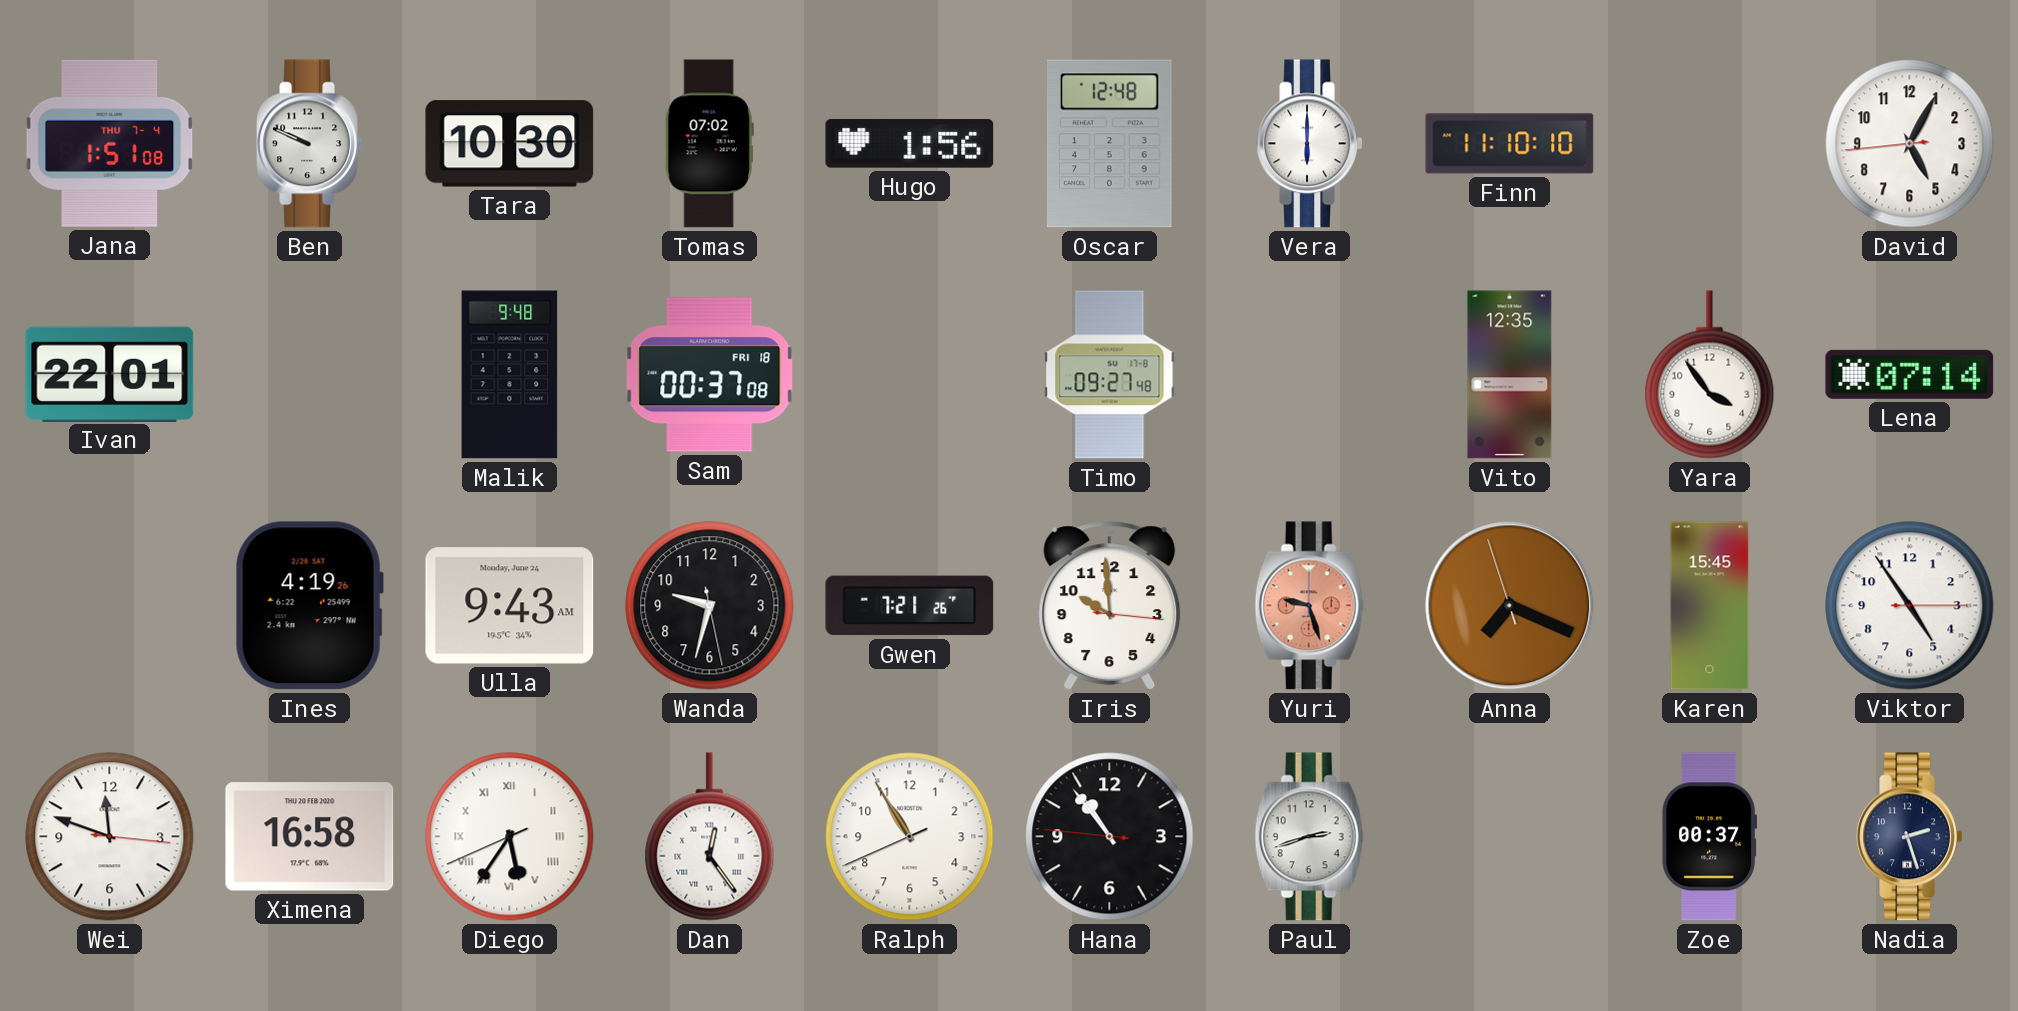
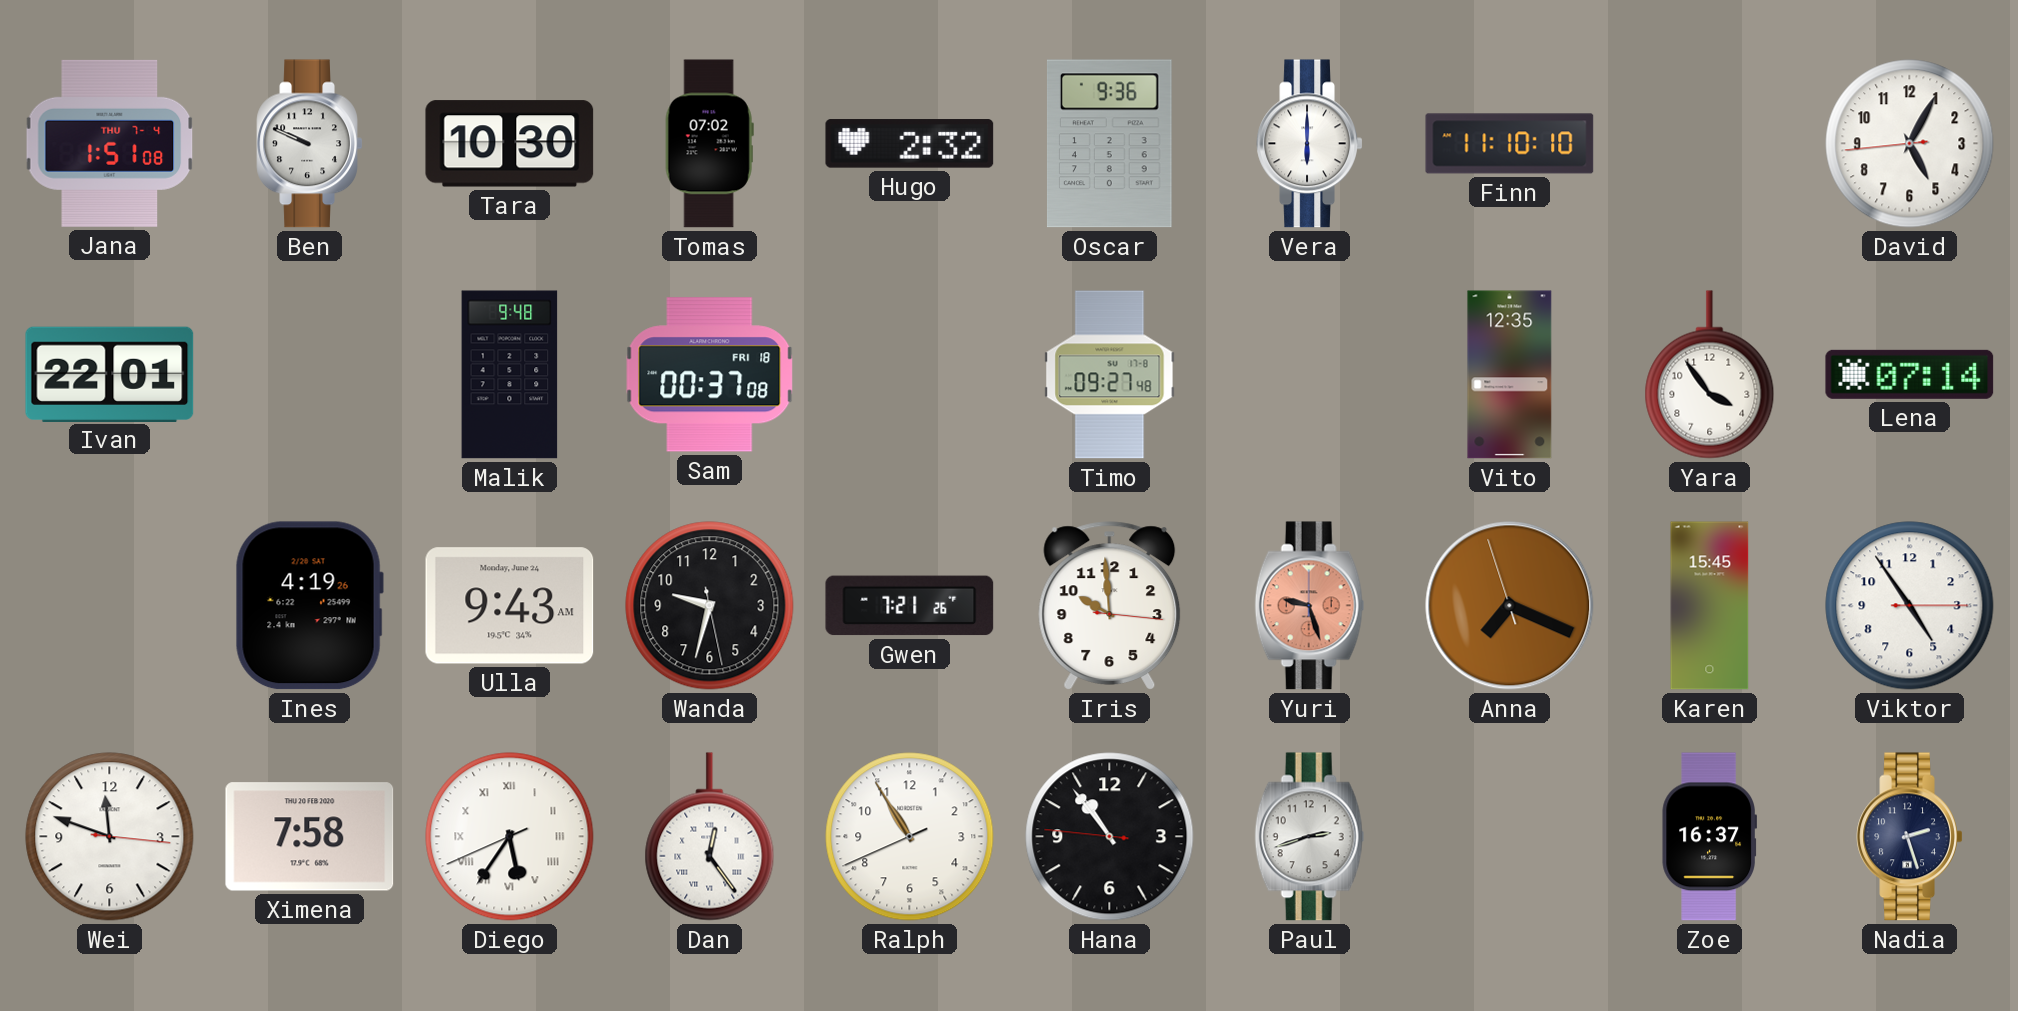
Hugo: 1:56 -> 2:32 (910, 144)
Oscar: 12:48 -> 9:36 (1109, 144)
Ximena: 16:58 -> 7:58 (310, 837)
Zoe: 00:37 -> 16:37 (1709, 837)
